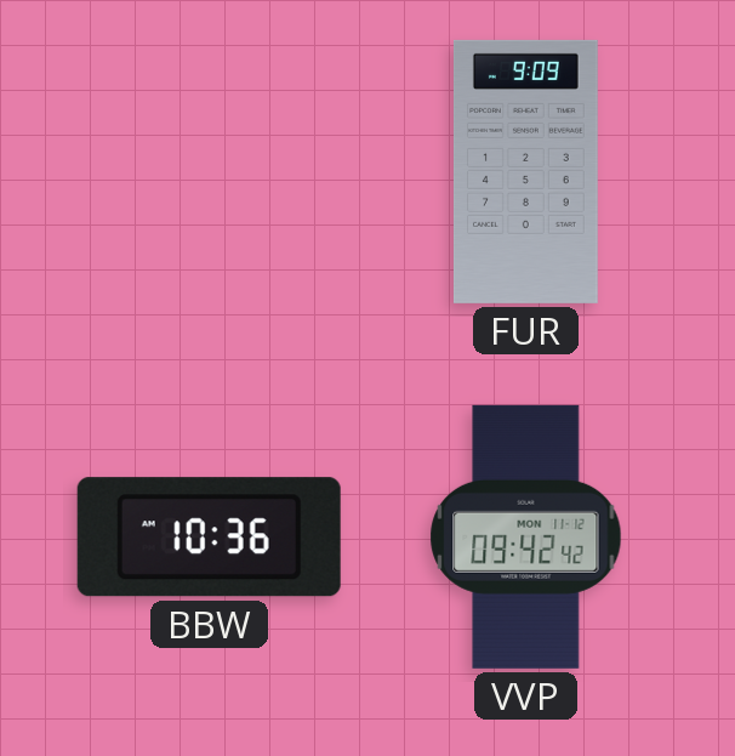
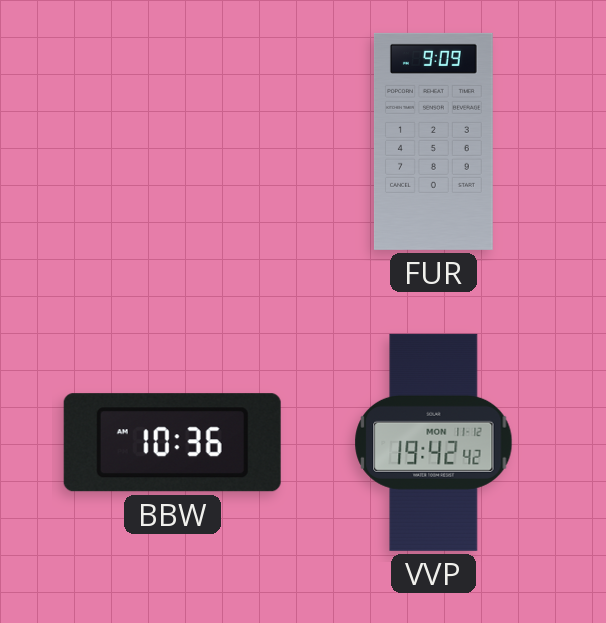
VVP: 09:42 -> 19:42 (434, 442)
